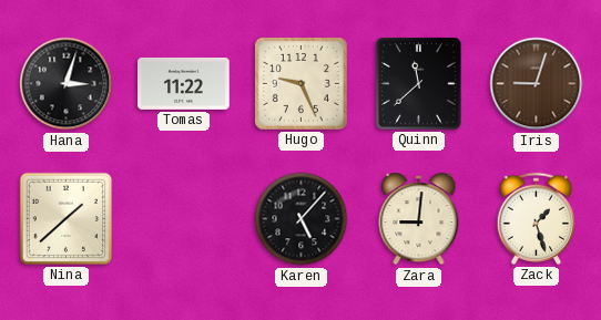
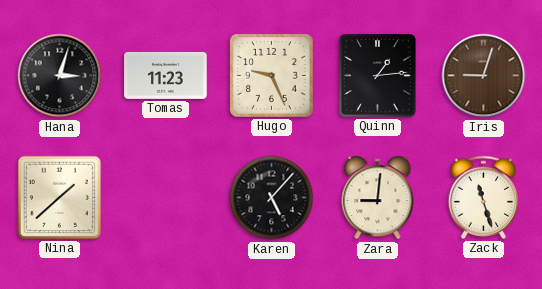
Tomas: 11:22 -> 11:23 (166, 75)
Quinn: 11:38 -> 1:14 (377, 75)
Zack: 1:27 -> 11:27 (484, 197)
